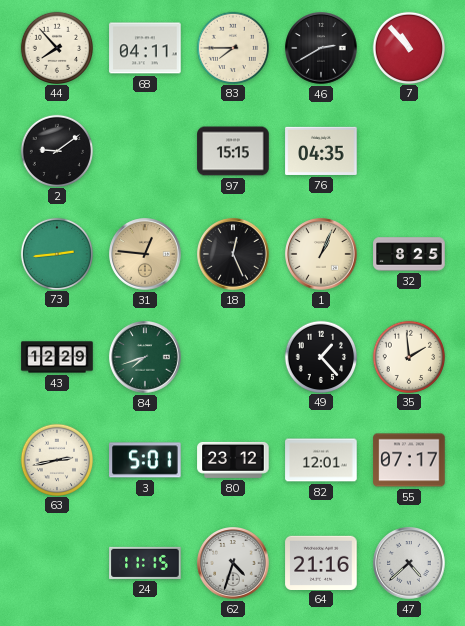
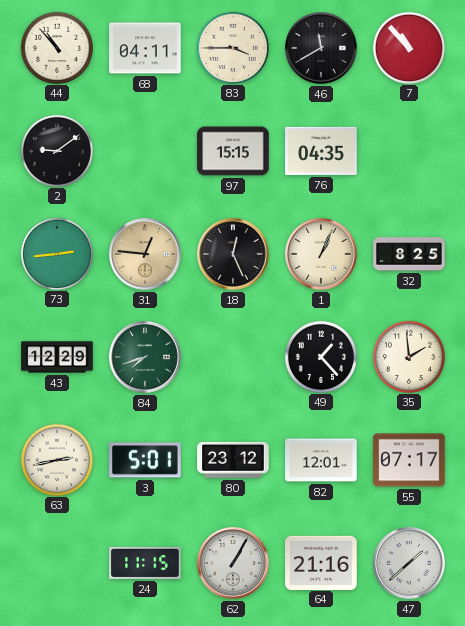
44: 7:53 -> 10:53 (56, 47)
83: 7:45 -> 3:45 (232, 47)
46: 2:40 -> 11:40 (321, 48)
62: 4:33 -> 1:05 (233, 563)
47: 4:38 -> 1:38 (409, 563)
